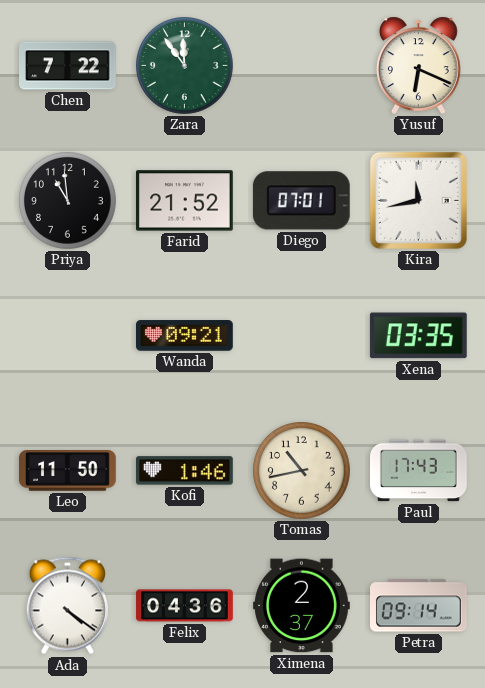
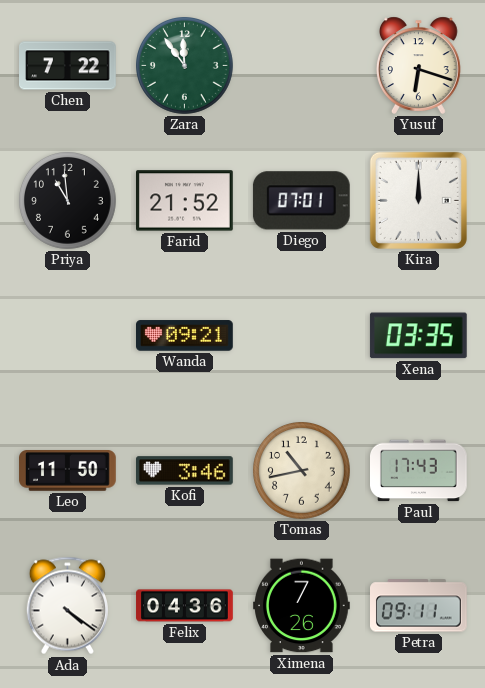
Yusuf: 6:19 -> 6:18 (418, 65)
Kira: 11:43 -> 12:00 (418, 200)
Kofi: 1:46 -> 3:46 (185, 471)
Ximena: 2:37 -> 7:26 (302, 606)
Petra: 09:14 -> 09:11 (419, 606)
